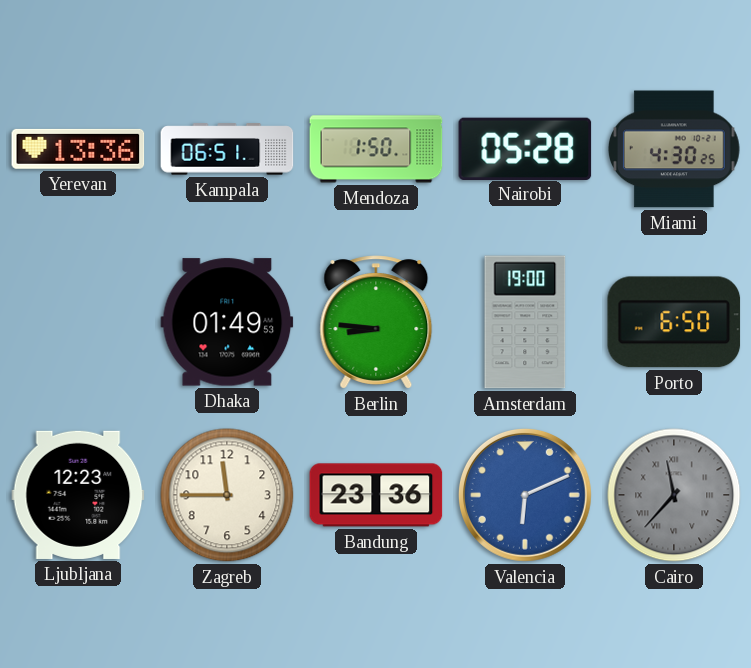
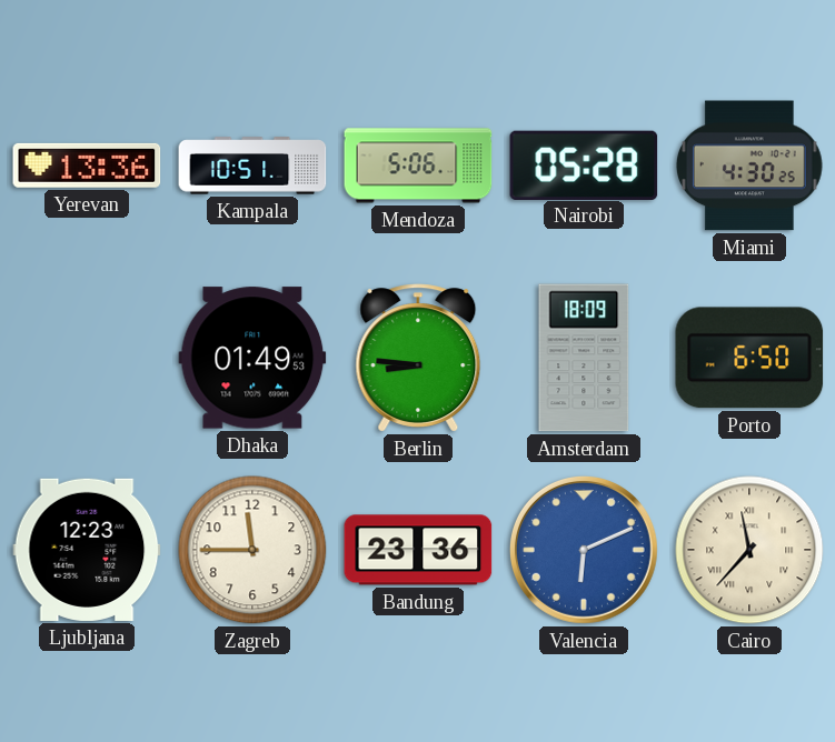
Kampala: 06:51 -> 10:51 (252, 166)
Mendoza: 1:50 -> 5:06 (418, 166)
Amsterdam: 19:00 -> 18:09 (584, 358)
Cairo dial: grey -> cream (749, 550)
